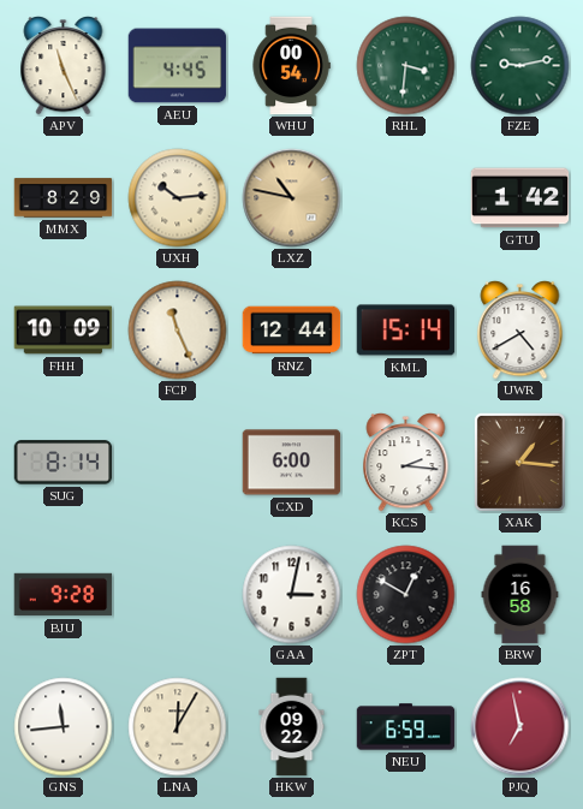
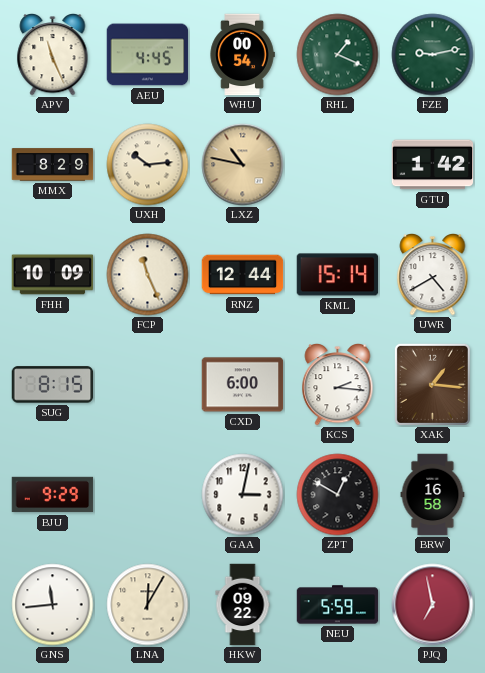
RHL: 3:31 -> 1:19 (338, 55)
SUG: 8:14 -> 8:15 (53, 385)
BJU: 9:28 -> 9:29 (53, 495)
NEU: 6:59 -> 5:59 (338, 605)
